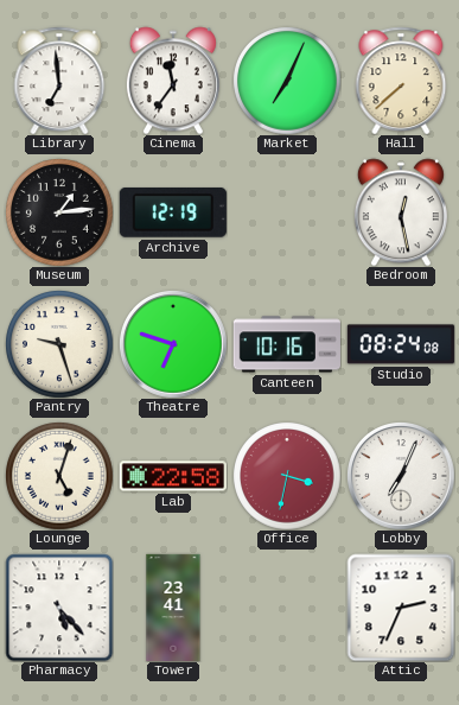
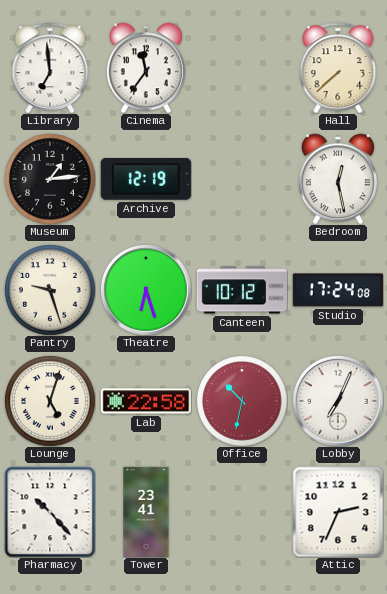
Market: 7:04 -> none (287, 81)
Theatre: 6:48 -> 6:27 (146, 290)
Canteen: 10:16 -> 10:12 (242, 290)
Studio: 08:24 -> 17:24 (338, 290)
Office: 3:32 -> 10:32 (242, 401)
Pharmacy: 5:23 -> 10:23 (50, 512)
